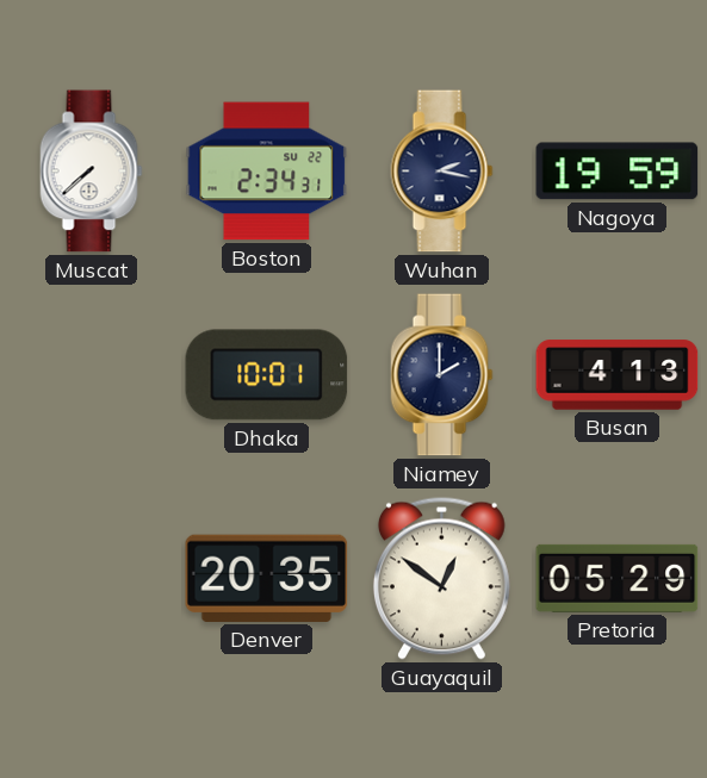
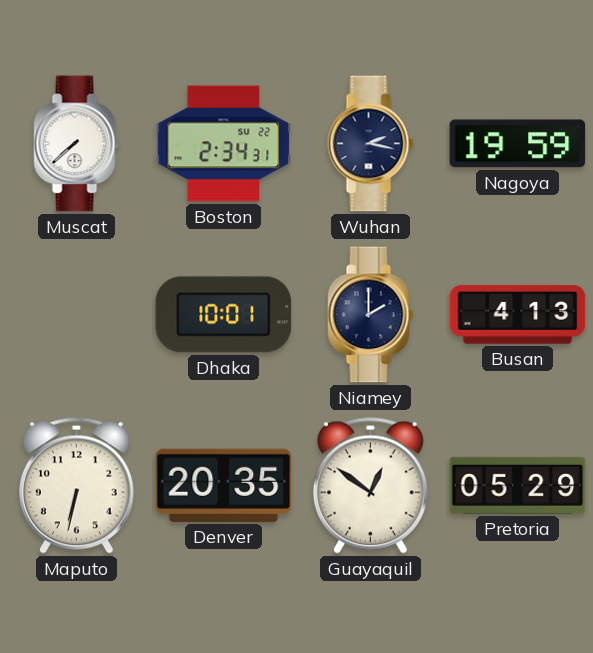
Maputo: none -> 6:32 (76, 485)
